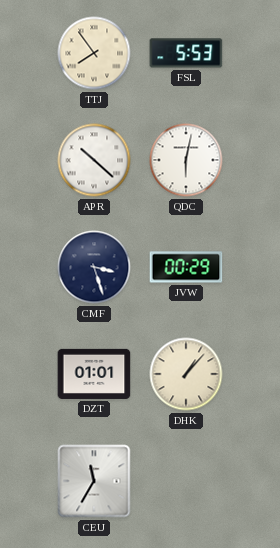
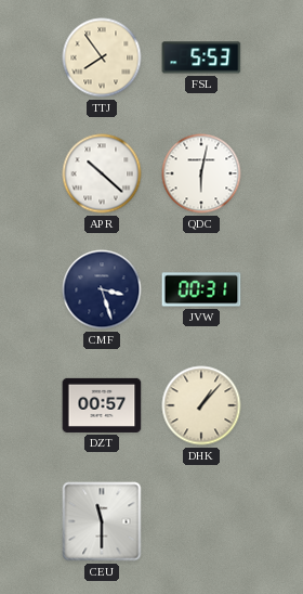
JVW: 00:29 -> 00:31 (201, 289)
DZT: 01:01 -> 00:57 (102, 405)
CEU: 11:35 -> 11:30 (102, 521)
